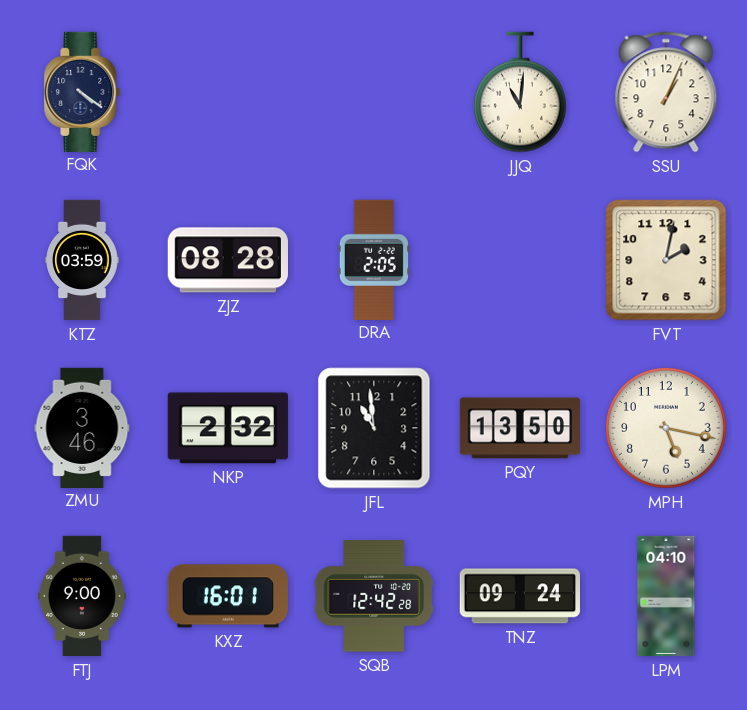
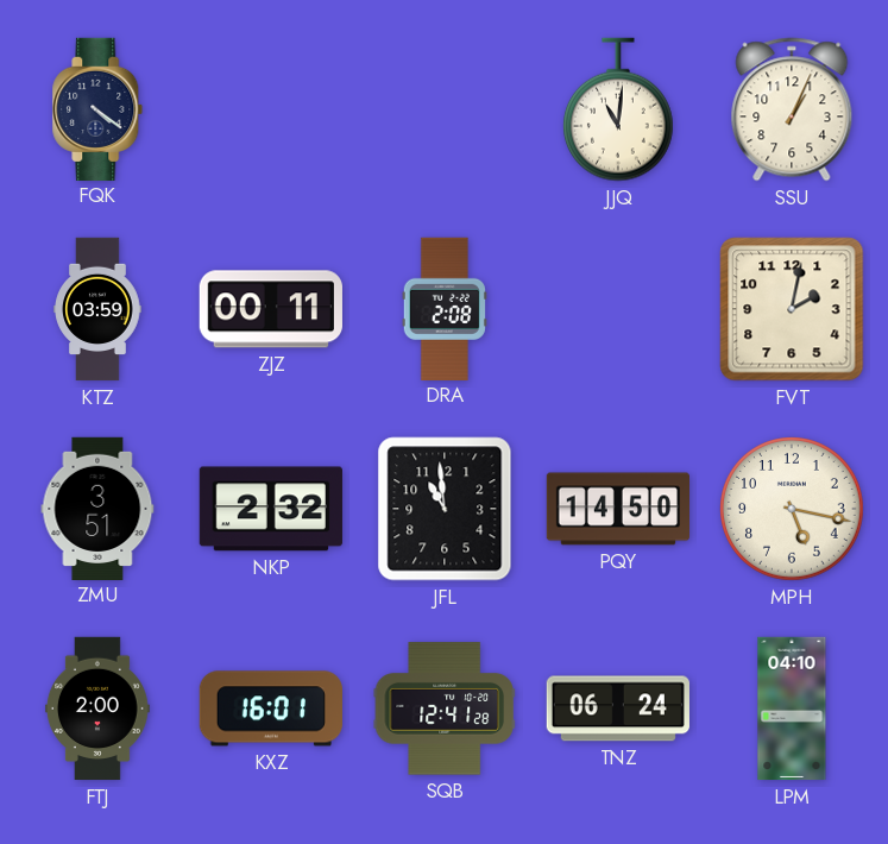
ZJZ: 08:28 -> 00:11 (271, 309)
DRA: 2:05 -> 2:08 (445, 308)
ZMU: 3:46 -> 3:51 (97, 508)
PQY: 13:50 -> 14:50 (617, 509)
FTJ: 9:00 -> 2:00 (97, 708)
SQB: 12:42 -> 12:41 (445, 708)
TNZ: 09:24 -> 06:24 (618, 708)
